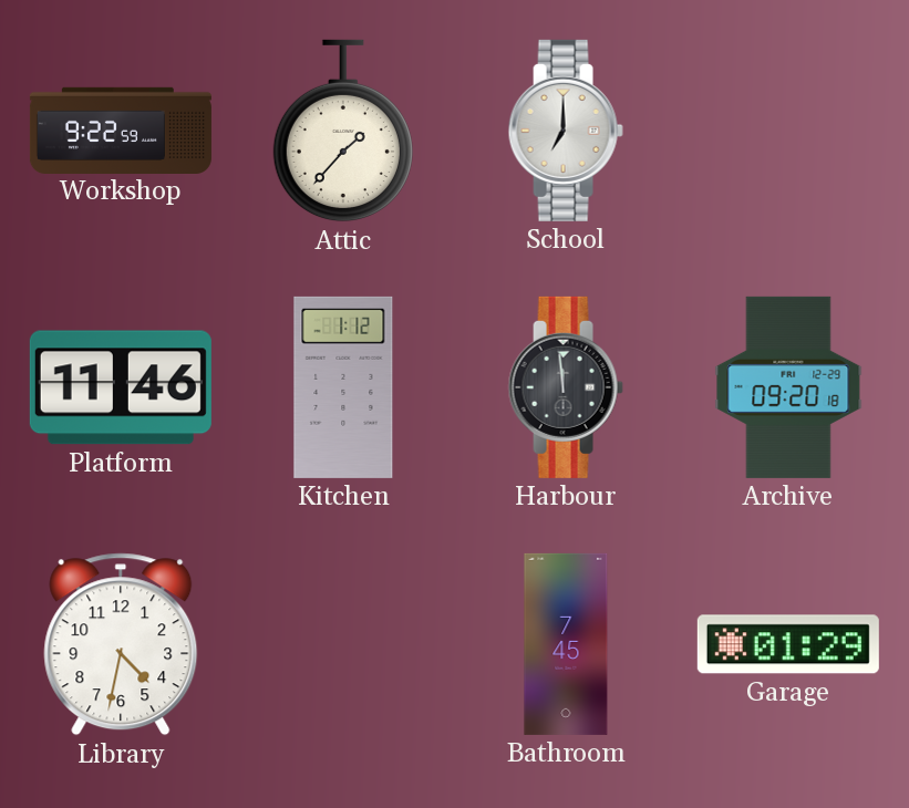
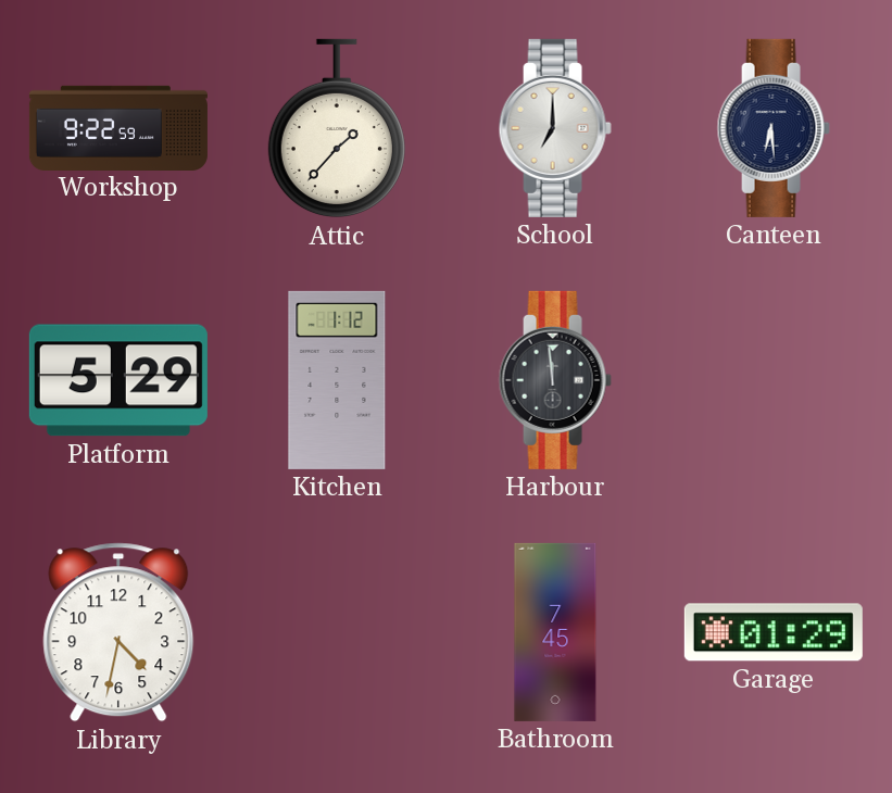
Canteen: none -> 6:29 (774, 128)
Platform: 11:46 -> 5:29 (118, 380)
Archive: 09:20 -> none (788, 387)
